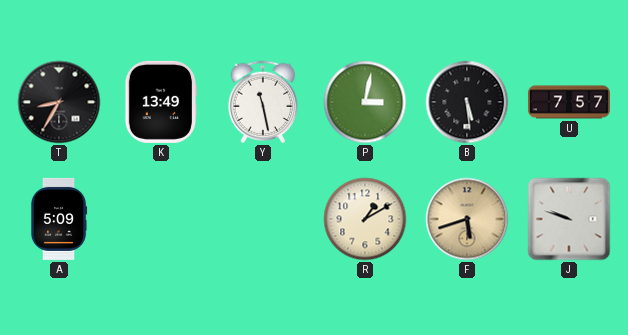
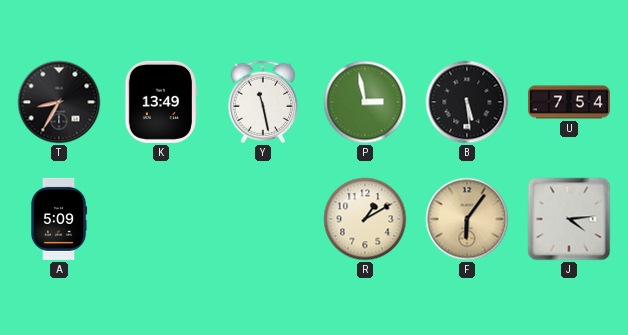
P: 3:02 -> 2:58 (365, 102)
U: 7:57 -> 7:54 (569, 102)
F: 5:42 -> 6:06 (467, 219)
J: 9:48 -> 4:14 (569, 219)
